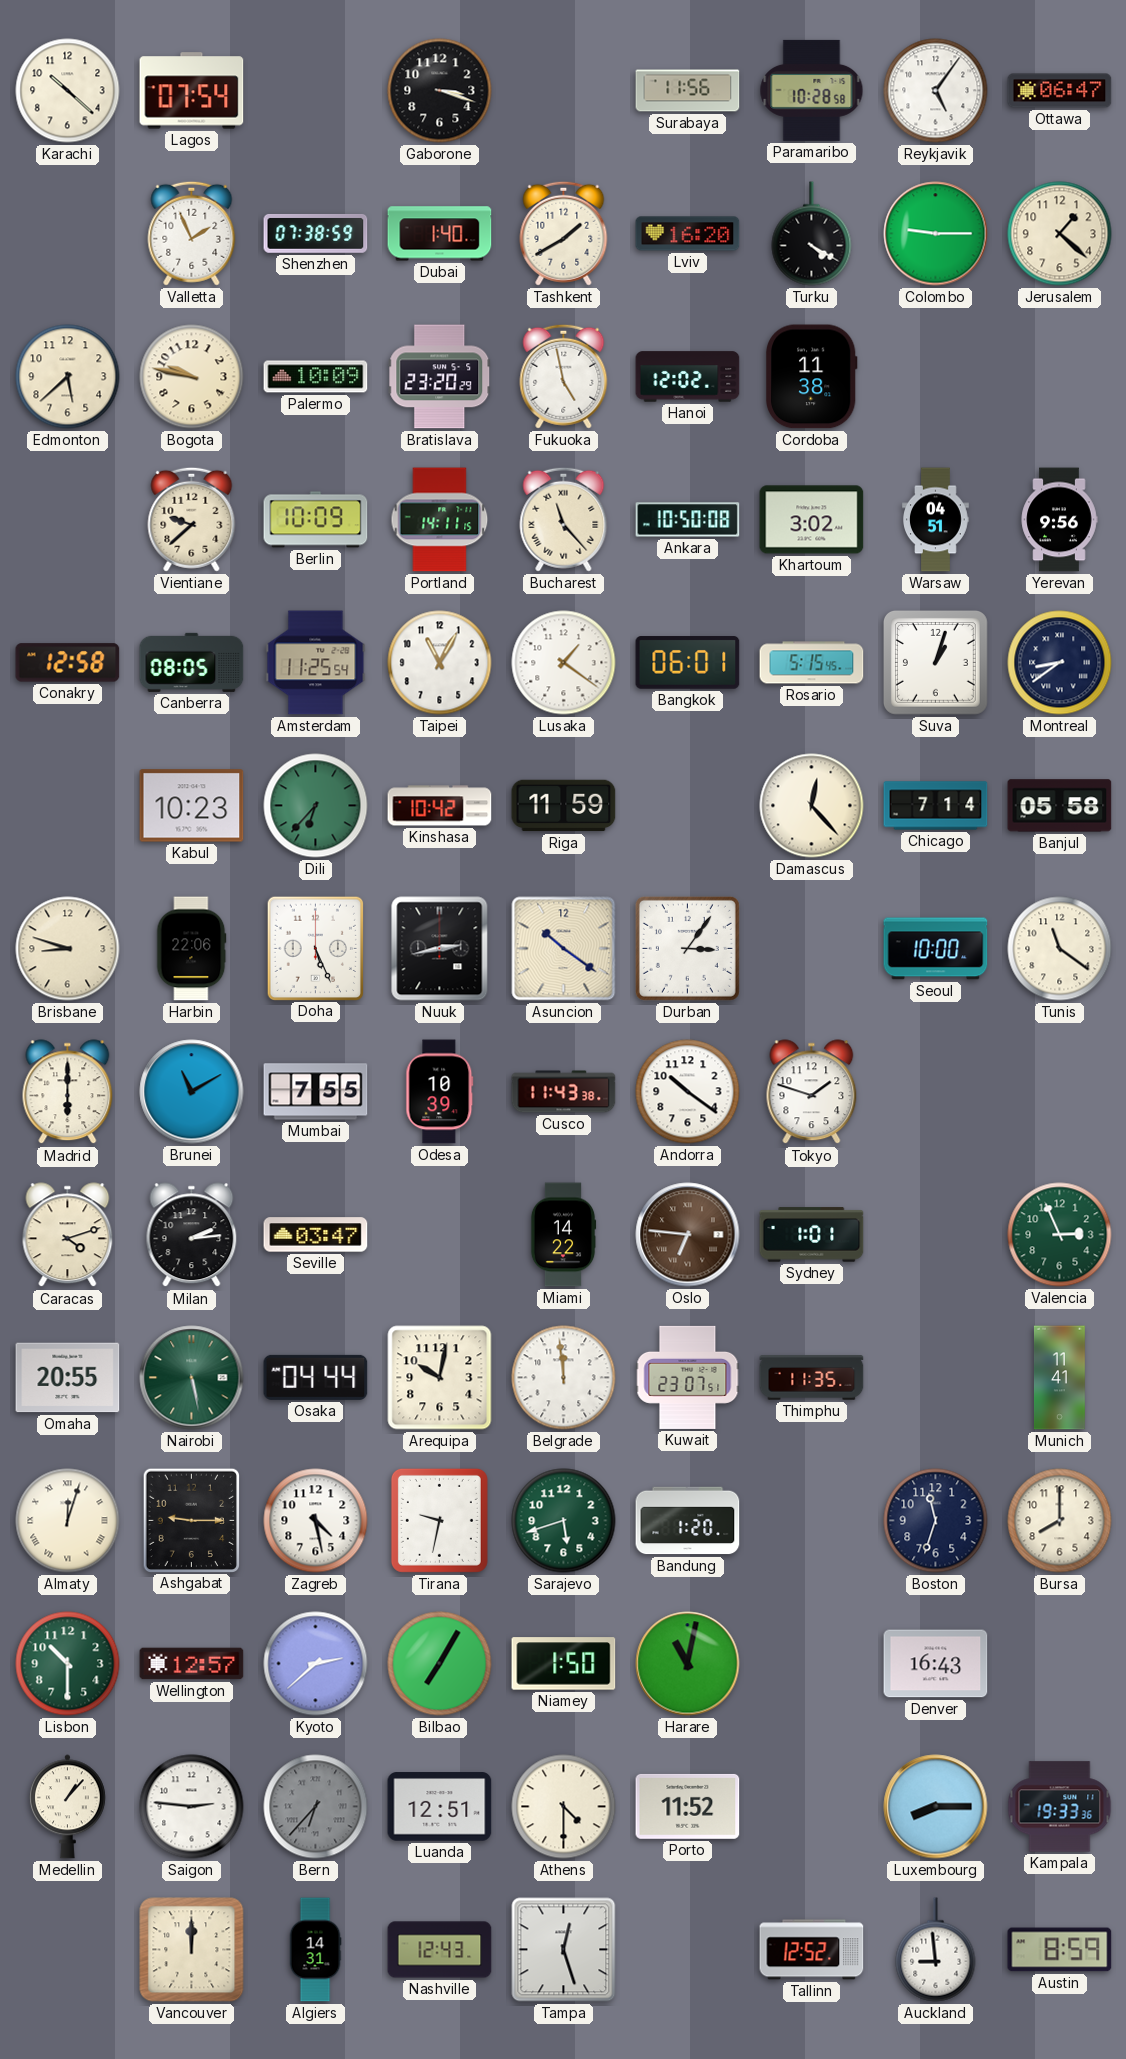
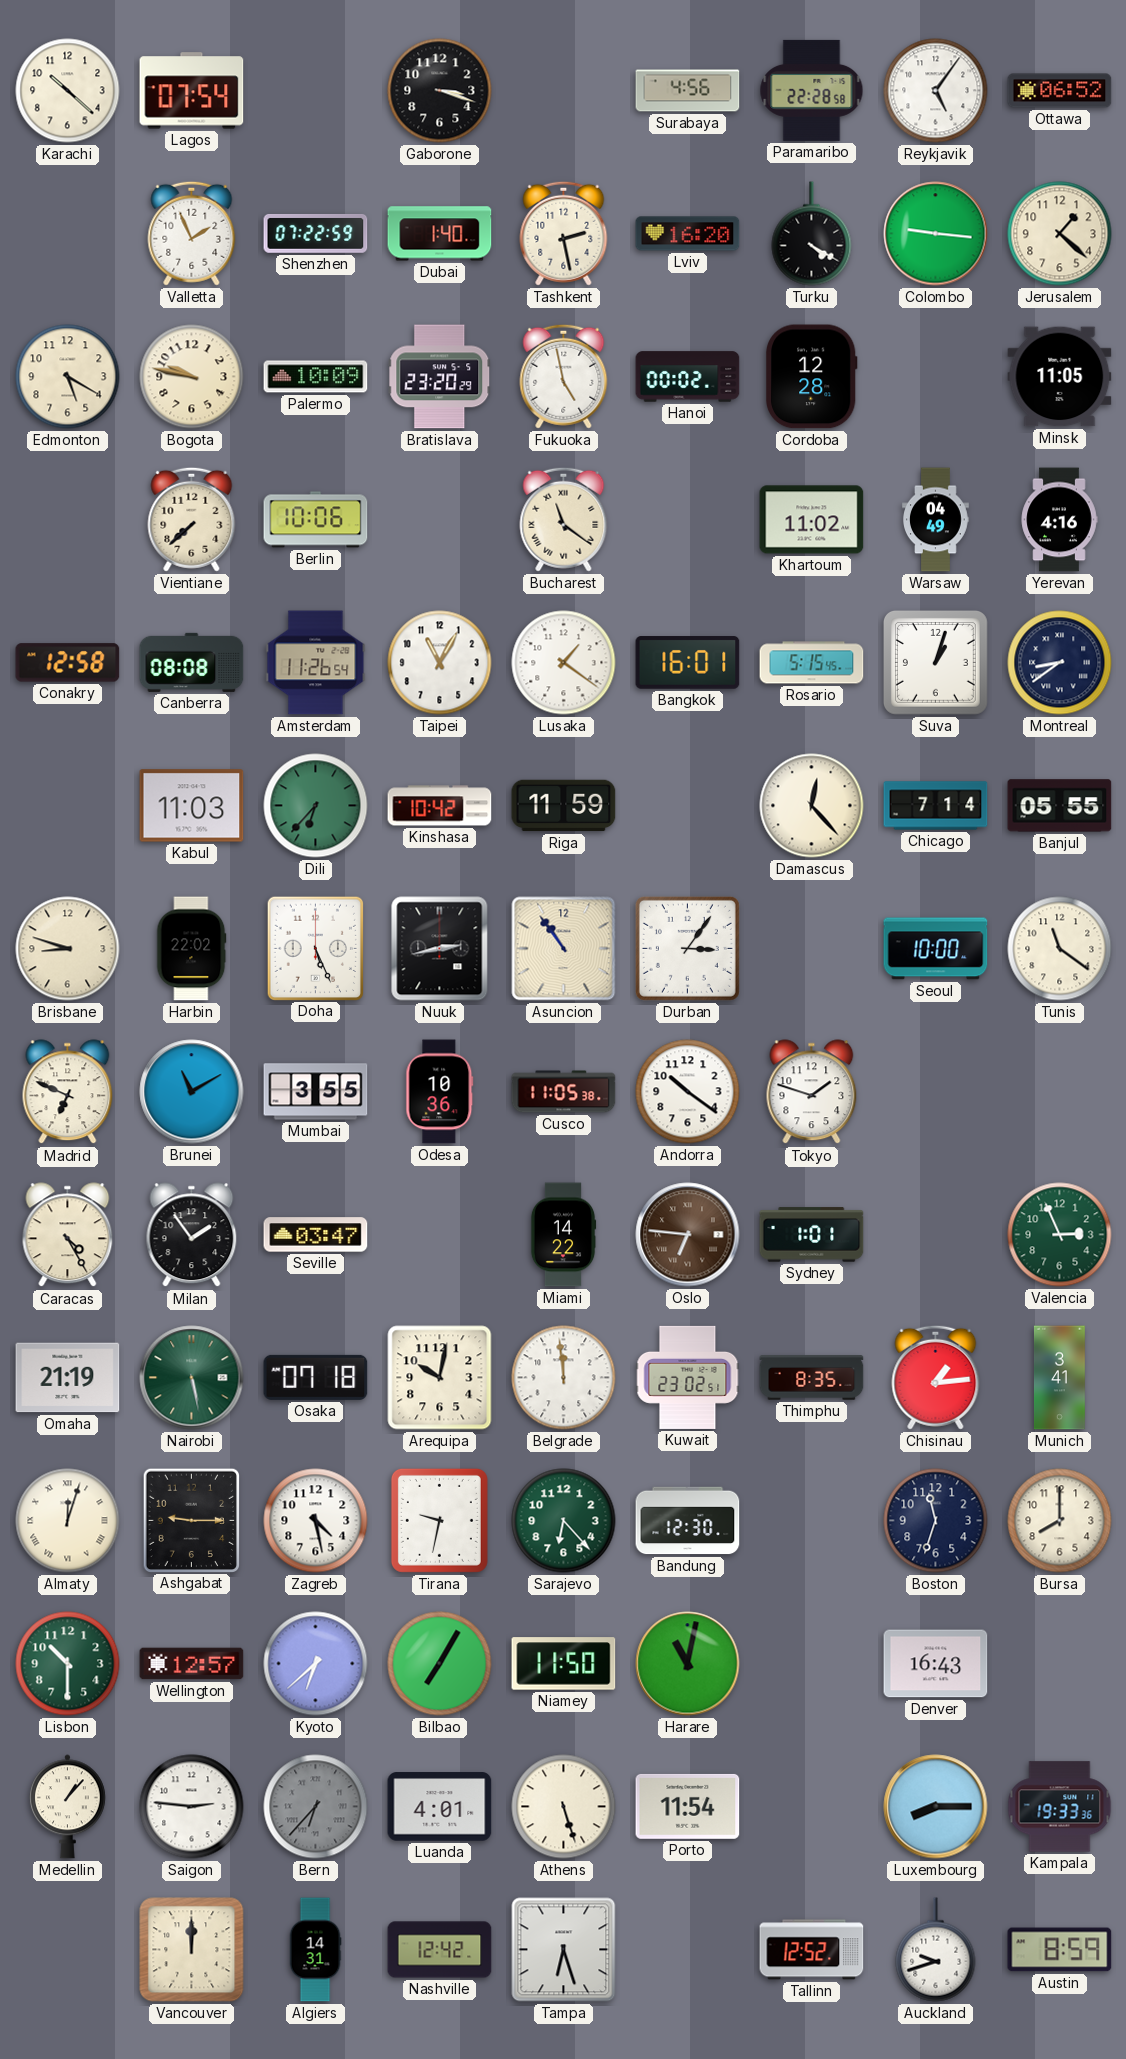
Surabaya: 11:56 -> 4:56 (688, 91)
Paramaribo: 10:28 -> 22:28 (812, 90)
Ottawa: 06:47 -> 06:52 (1060, 91)
Shenzhen: 07:38 -> 07:22 (316, 233)
Tashkent: 1:40 -> 2:28 (564, 233)
Colombo: 9:15 -> 9:16 (936, 234)
Edmonton: 5:38 -> 5:20 (68, 377)
Hanoi: 12:02 -> 00:02 (688, 377)
Cordoba: 11:38 -> 12:28 (811, 377)
Minsk: none -> 11:05 (1060, 377)
Vientiane: 9:38 -> 7:38 (192, 519)
Berlin: 10:09 -> 10:06 (316, 520)
Portland: 14:11 -> none (440, 520)
Bucharest: 11:23 -> 11:21 (564, 519)
Ankara: 10:50 -> none (688, 520)
Khartoum: 3:02 -> 11:02 (812, 520)
Warsaw: 04:51 -> 04:49 (936, 520)
Yerevan: 9:56 -> 4:16 (1059, 520)
Canberra: 08:05 -> 08:08 (192, 662)
Amsterdam: 11:25 -> 11:26 (316, 663)
Bangkok: 06:01 -> 16:01 (688, 663)
Kabul: 10:23 -> 11:03 (192, 806)
Banjul: 05:58 -> 05:55 (1060, 806)
Harbin: 22:06 -> 22:02 (191, 949)
Asuncion: 10:21 -> 10:54 (564, 949)
Madrid: 6:00 -> 6:49 (68, 1092)
Mumbai: 7:55 -> 3:55 (316, 1092)
Odesa: 10:39 -> 10:36 (440, 1092)
Cusco: 11:43 -> 11:05 (564, 1092)
Caracas: 4:12 -> 4:25 (68, 1235)
Milan: 2:14 -> 1:54 (192, 1235)
Omaha: 20:55 -> 21:19 (68, 1378)
Osaka: 04:44 -> 07:18 (316, 1377)
Kuwait: 23:07 -> 23:02 (688, 1377)
Thimphu: 11:35 -> 8:35 (812, 1378)
Chisinau: none -> 1:14 (936, 1377)
Munich: 11:41 -> 3:41 (1059, 1378)
Sarajevo: 5:42 -> 6:23 (564, 1521)
Bandung: 1:20 -> 12:30 (688, 1521)
Kyoto: 2:38 -> 6:38 (316, 1664)
Niamey: 1:50 -> 11:50 (564, 1664)
Luanda: 12:51 -> 4:01 (440, 1807)
Athens: 4:30 -> 5:27 (564, 1807)
Porto: 11:52 -> 11:54 (688, 1806)
Nashville: 12:43 -> 12:42 (440, 1950)
Tampa: 12:27 -> 6:27 (564, 1950)
Auckland: 8:59 -> 9:42 (936, 1950)
